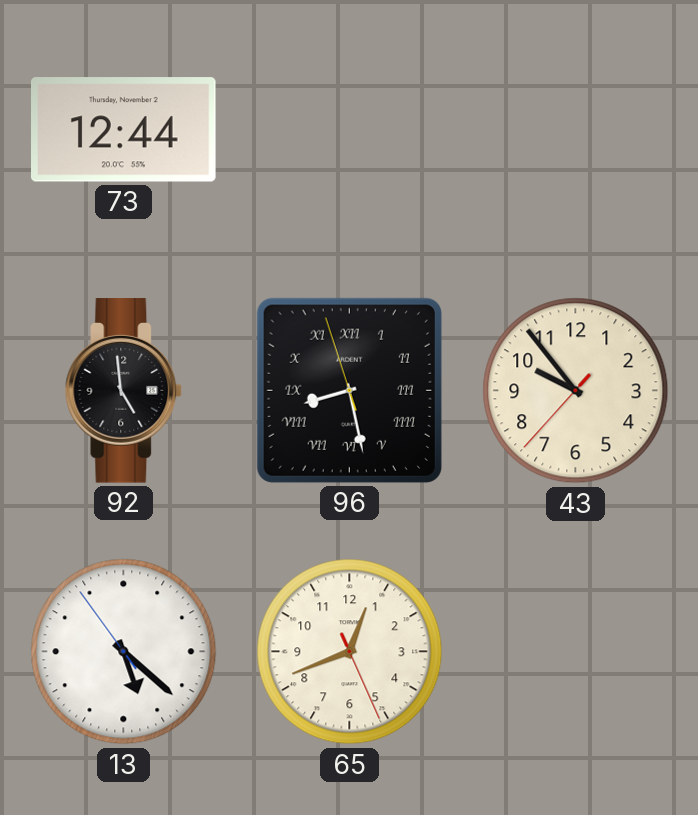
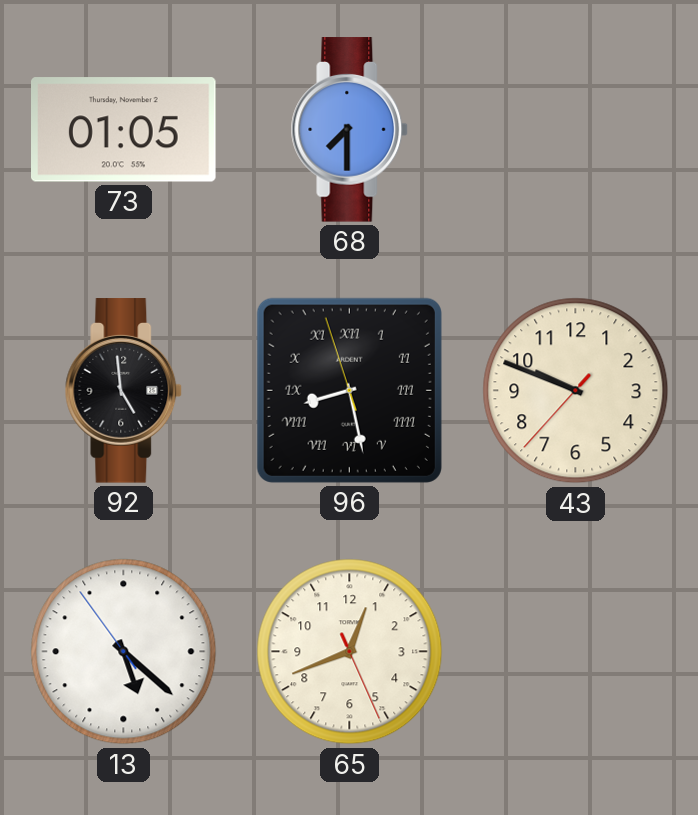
73: 12:44 -> 01:05 (124, 130)
68: none -> 7:30 (350, 130)
43: 9:53 -> 9:48 (576, 391)
